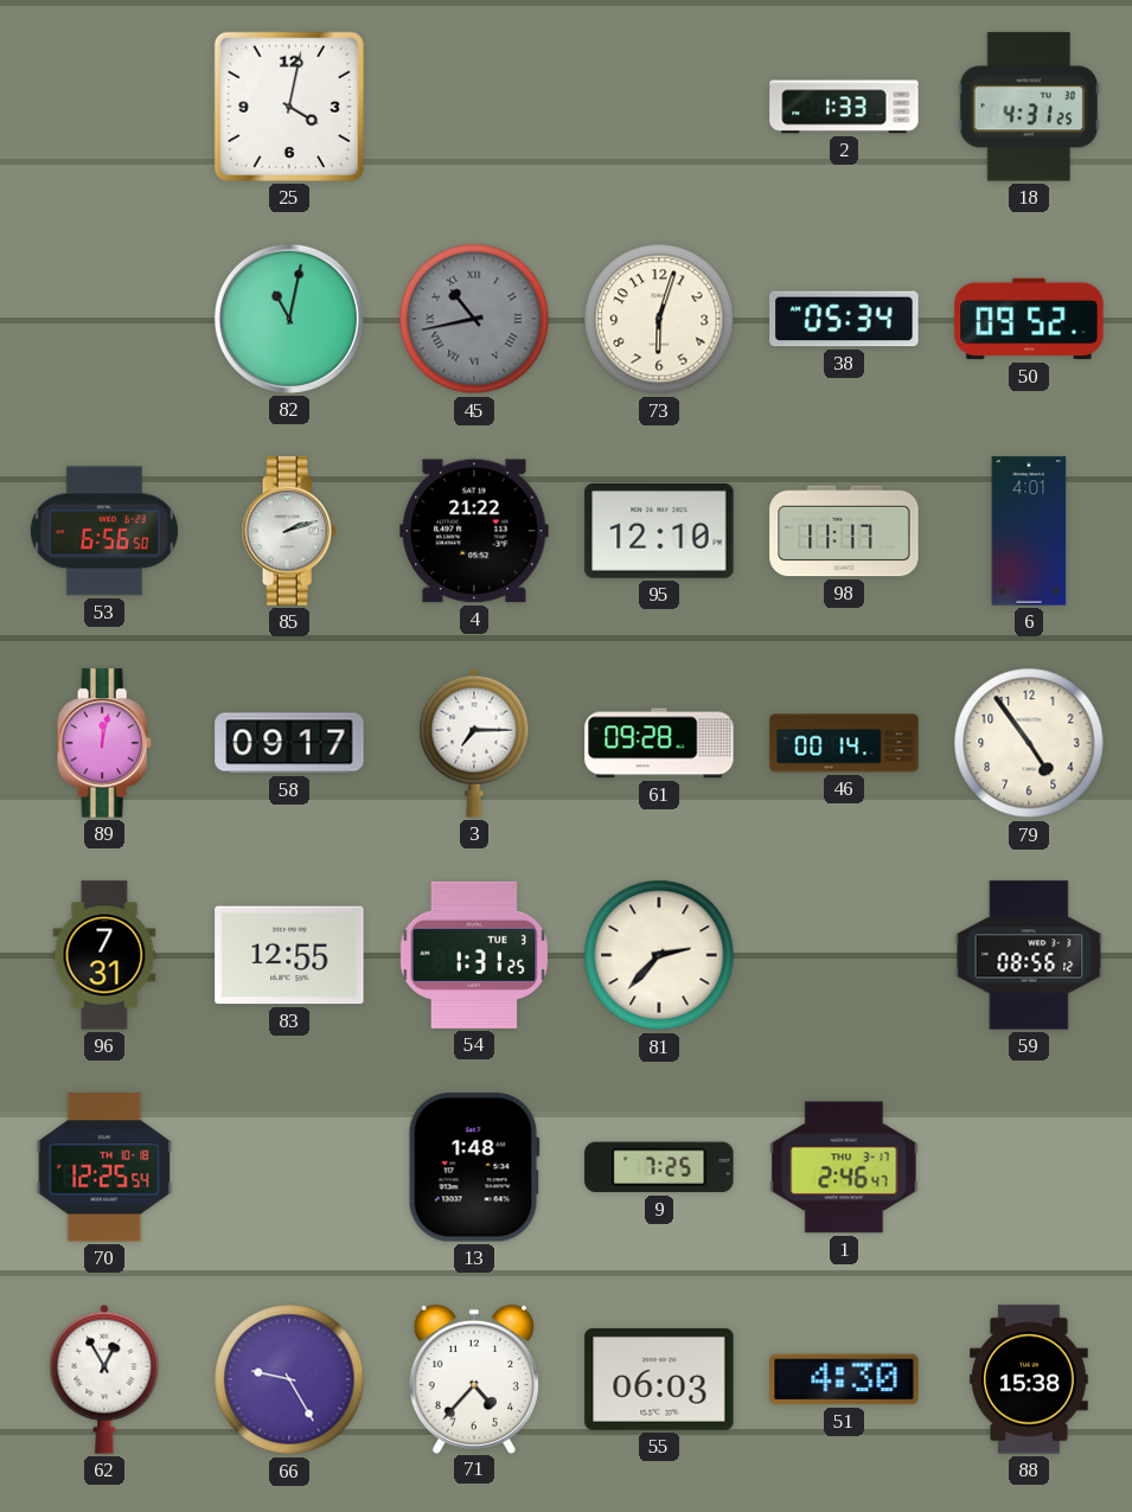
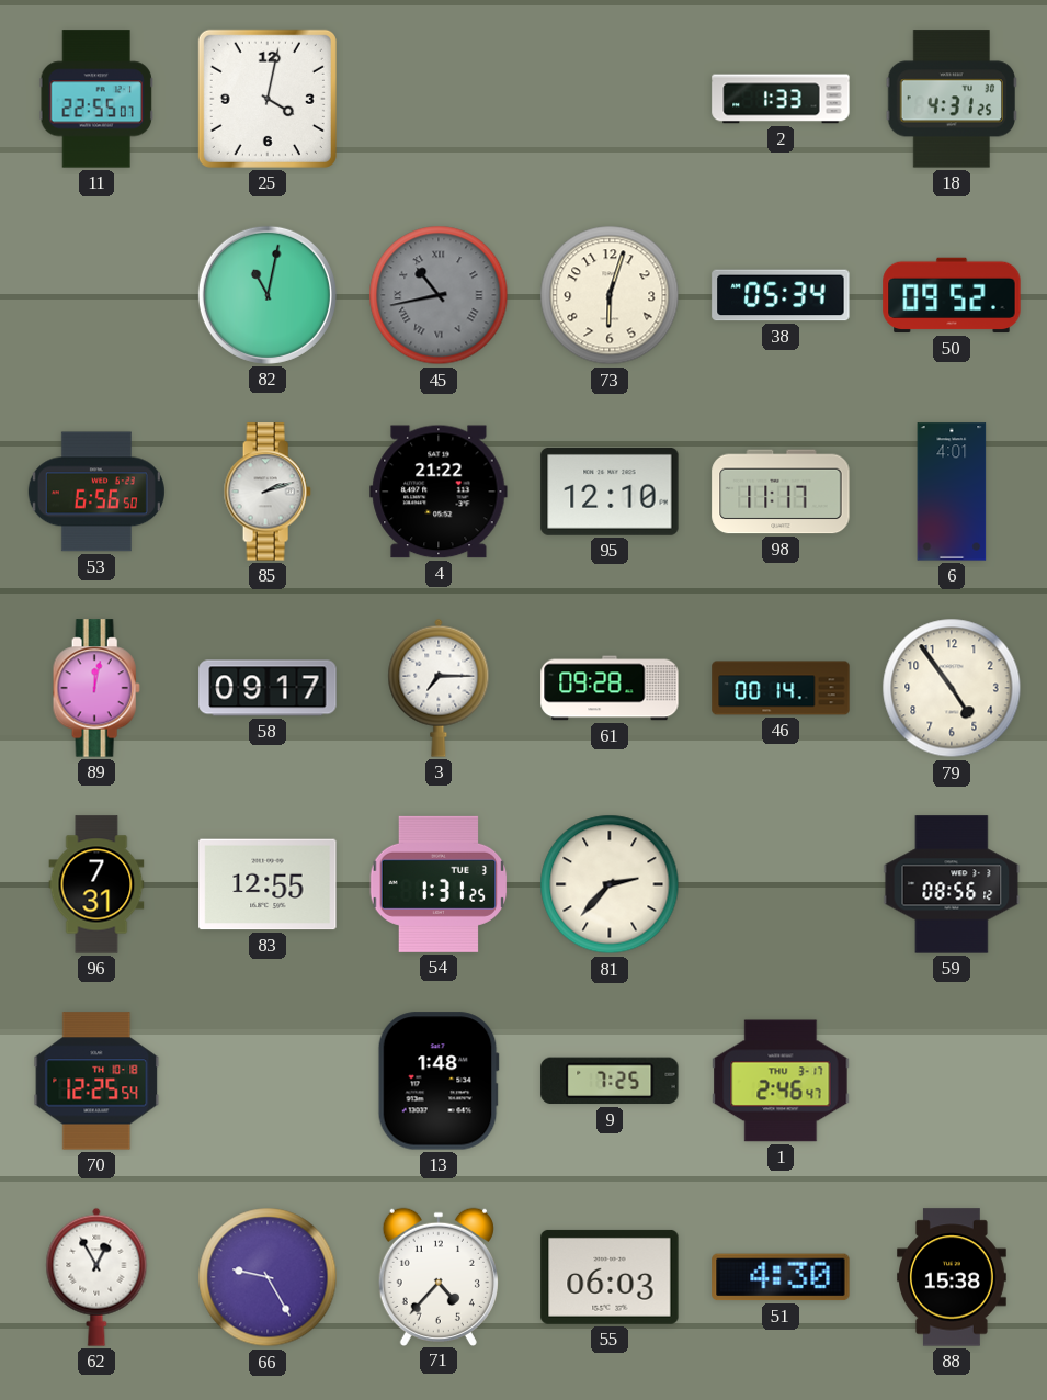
11: none -> 22:55 (96, 99)
